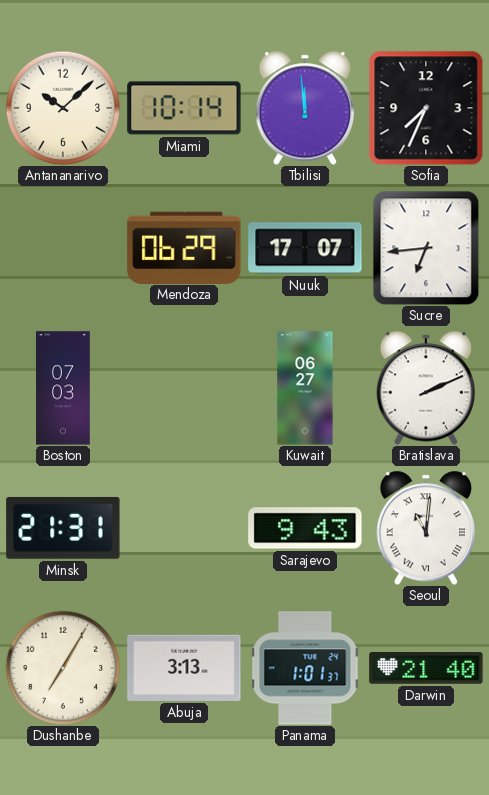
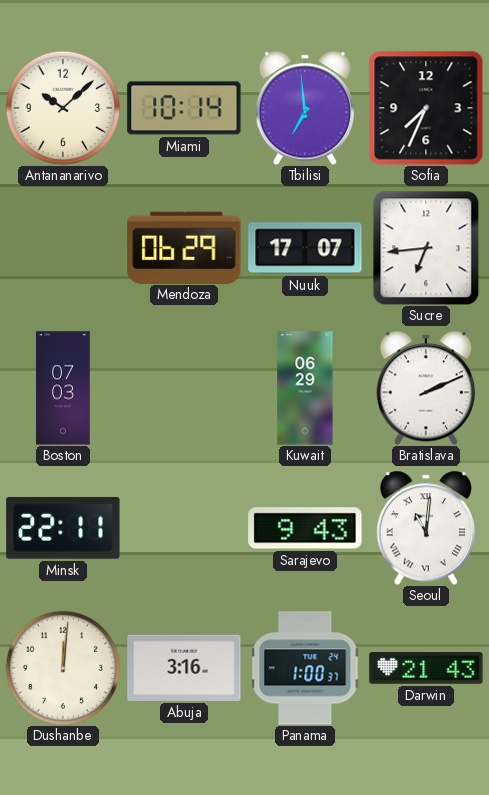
Tbilisi: 11:59 -> 6:59 (305, 108)
Kuwait: 06:27 -> 06:29 (305, 388)
Minsk: 21:31 -> 22:11 (63, 528)
Dushanbe: 7:05 -> 12:01 (63, 668)
Abuja: 3:13 -> 3:16 (184, 668)
Panama: 1:01 -> 1:00 (305, 668)
Darwin: 21:40 -> 21:43 (426, 668)
